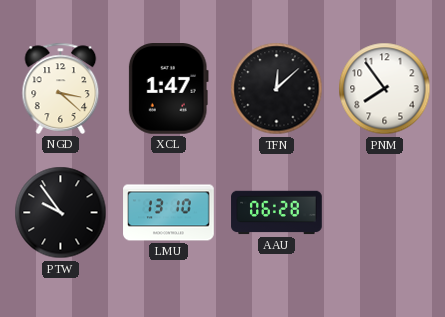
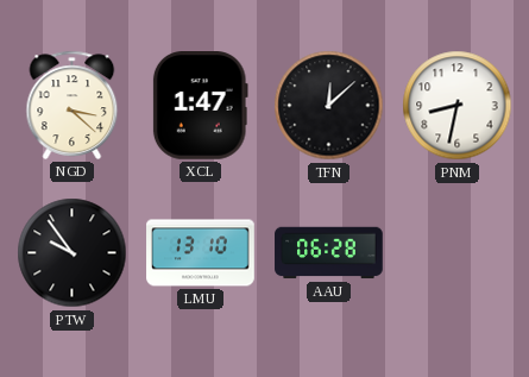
PNM: 7:54 -> 8:32 (458, 106)
